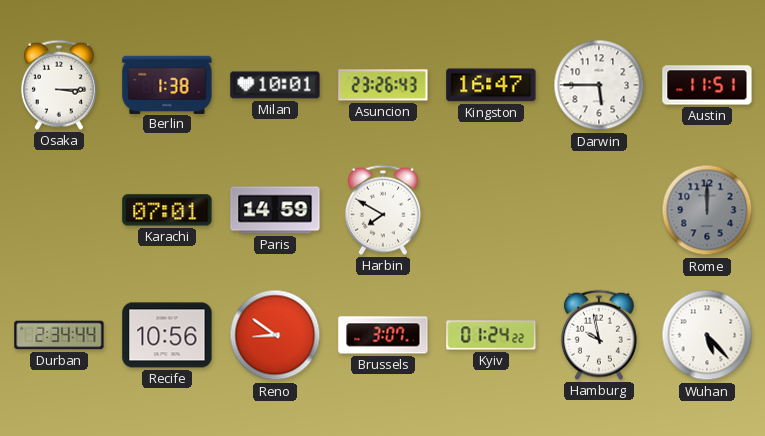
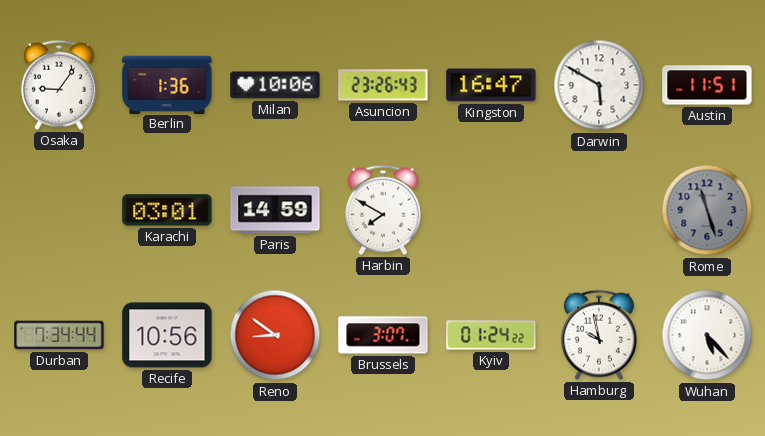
Osaka: 3:15 -> 9:06 (59, 85)
Berlin: 1:38 -> 1:36 (167, 84)
Milan: 10:01 -> 10:06 (275, 85)
Darwin: 5:45 -> 5:50 (599, 85)
Karachi: 07:01 -> 03:01 (167, 210)
Rome: 12:00 -> 11:27 (707, 210)
Durban: 2:34 -> 7:34 (59, 335)
